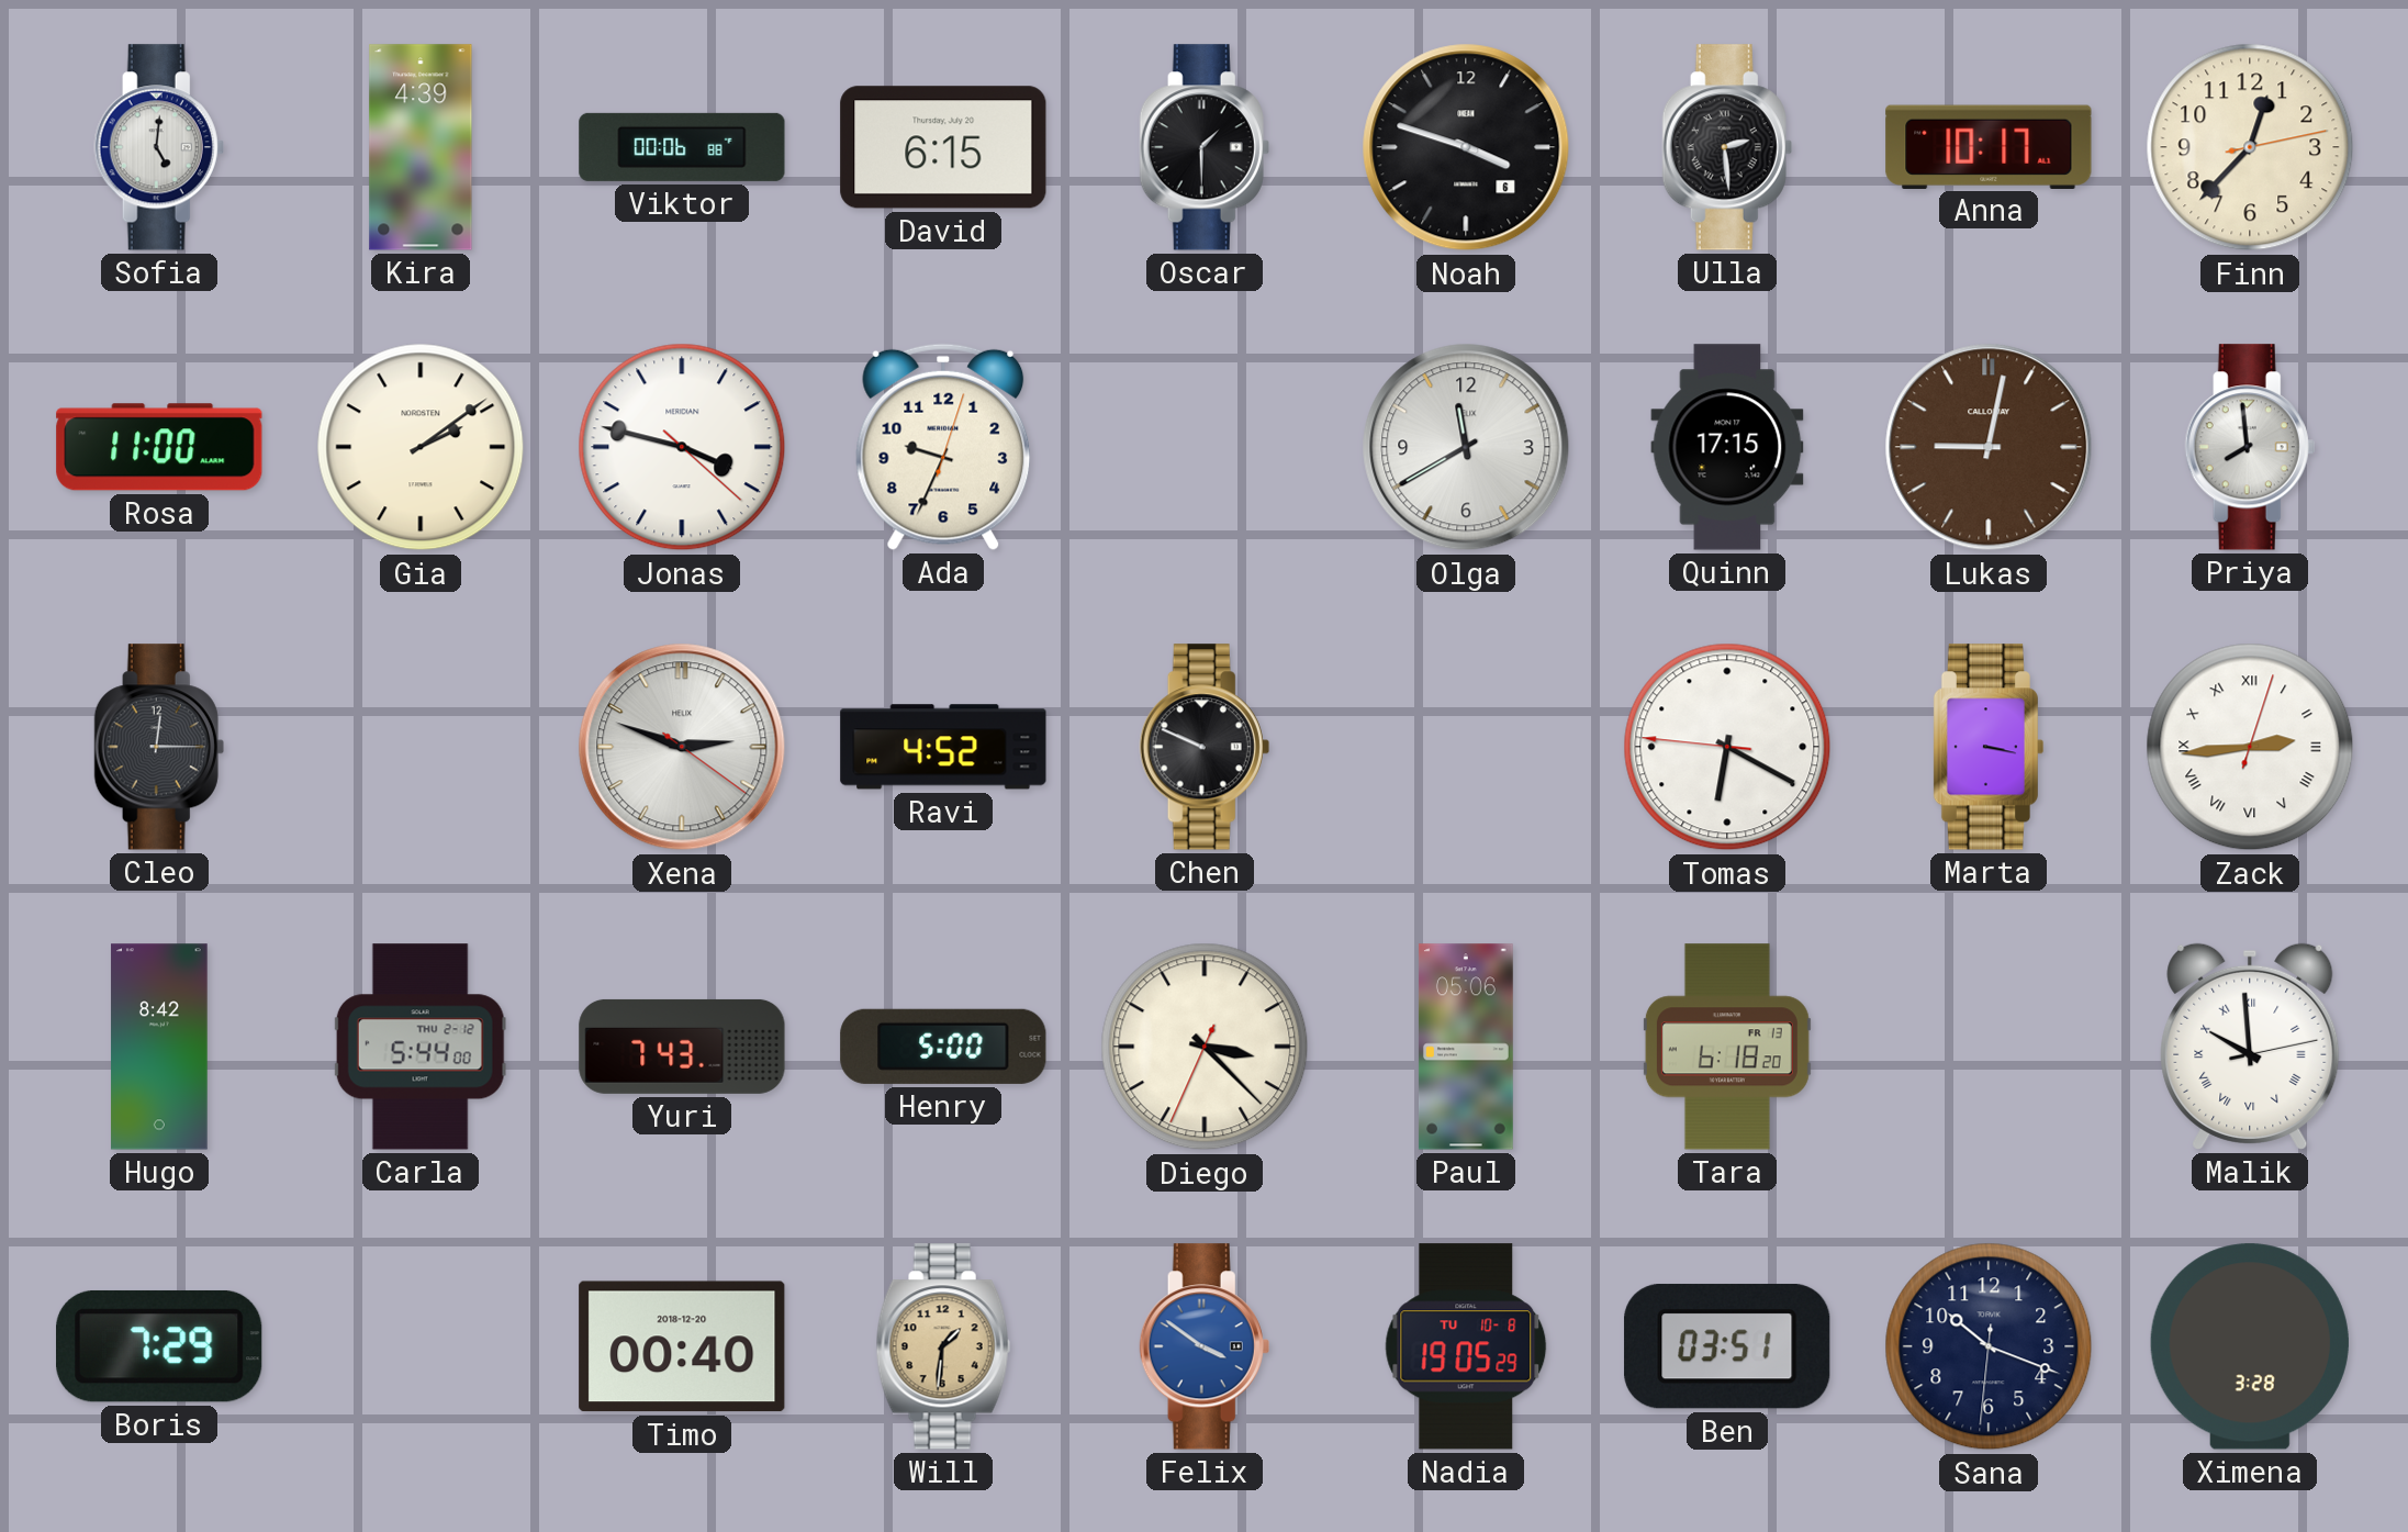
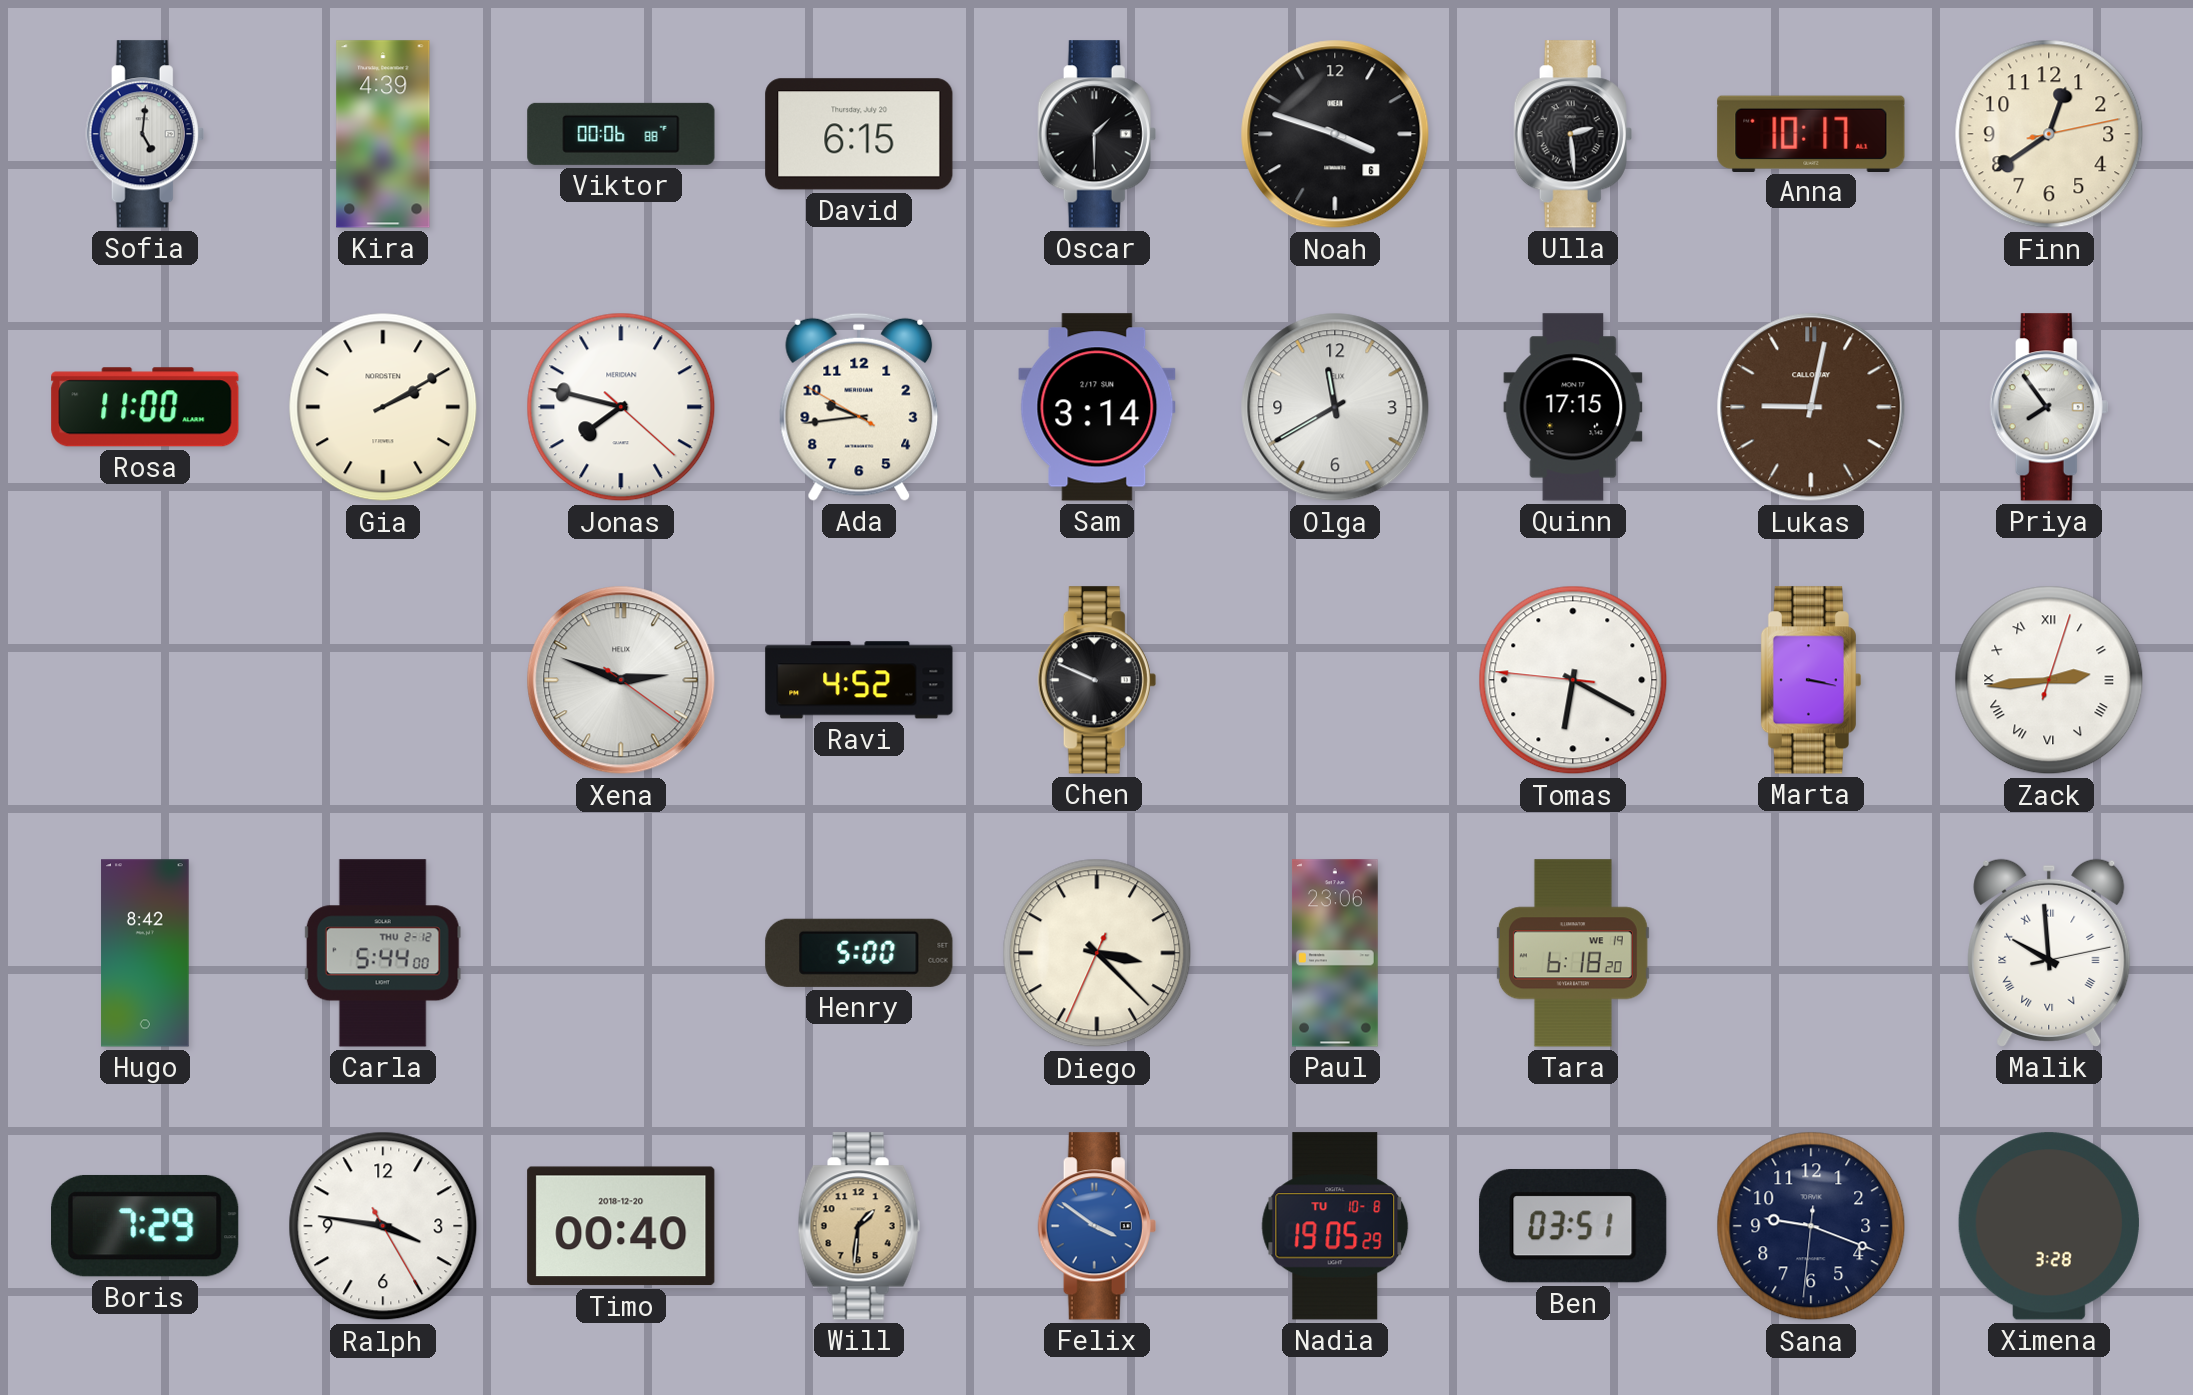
Finn: 12:37 -> 12:39 (2049, 134)
Gia: 2:09 -> 2:10 (383, 407)
Jonas: 3:47 -> 7:47 (621, 407)
Ada: 9:34 -> 9:43 (859, 407)
Sam: none -> 3:14 (1097, 407)
Priya: 7:59 -> 7:54 (2049, 407)
Cleo: 12:15 -> none (159, 747)
Yuri: 7:43 -> none (682, 1047)
Paul: 05:06 -> 23:06 (1335, 953)
Tara date: FR 13 -> WE 19 (1573, 953)
Ralph: none -> 3:46 (383, 1226)
Sana: 10:18 -> 9:18 (1811, 1226)
